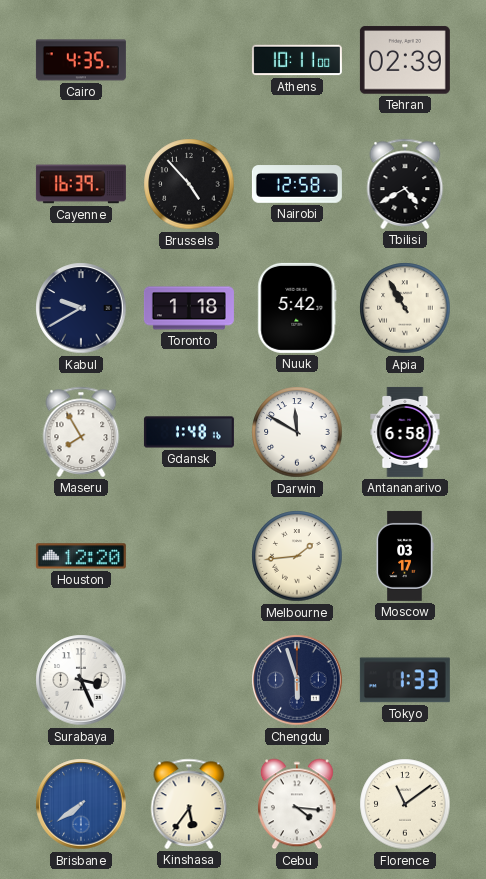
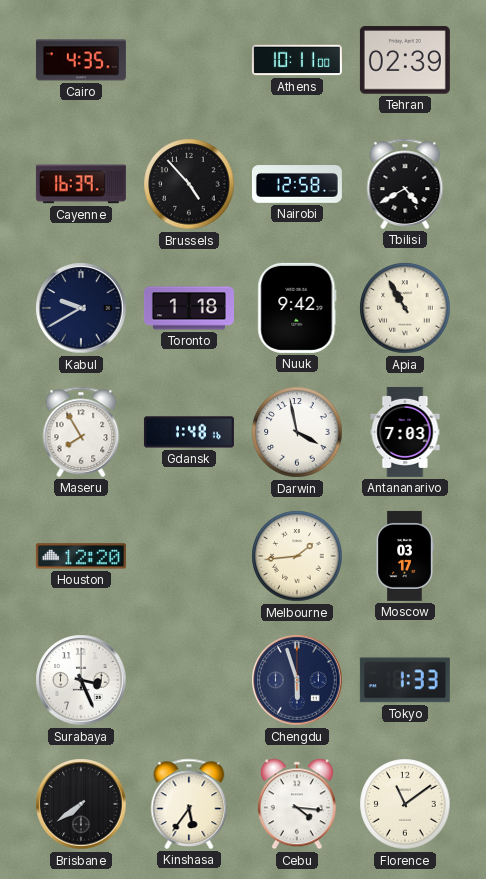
Nuuk: 5:42 -> 9:42 (297, 308)
Darwin: 11:50 -> 3:58 (297, 432)
Antananarivo: 6:58 -> 7:03 (405, 432)
Brisbane dial: blue -> black (81, 804)
